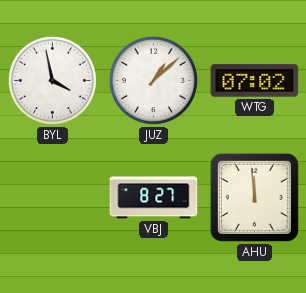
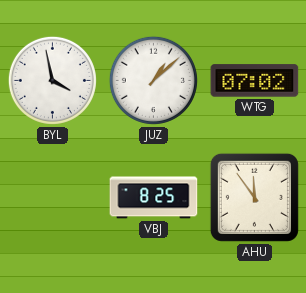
VBJ: 8:27 -> 8:25 (154, 198)
AHU: 11:59 -> 11:54 (254, 197)
